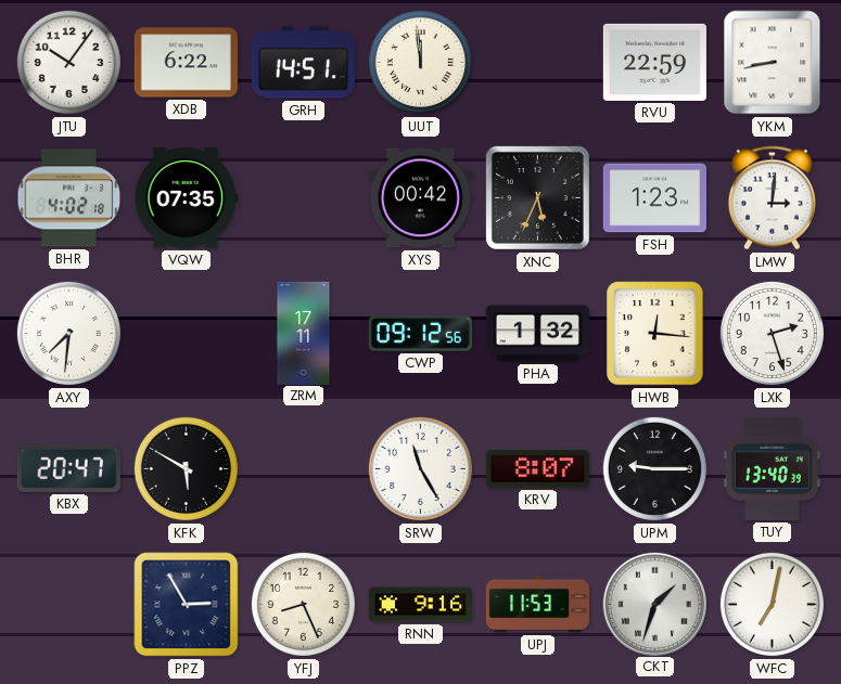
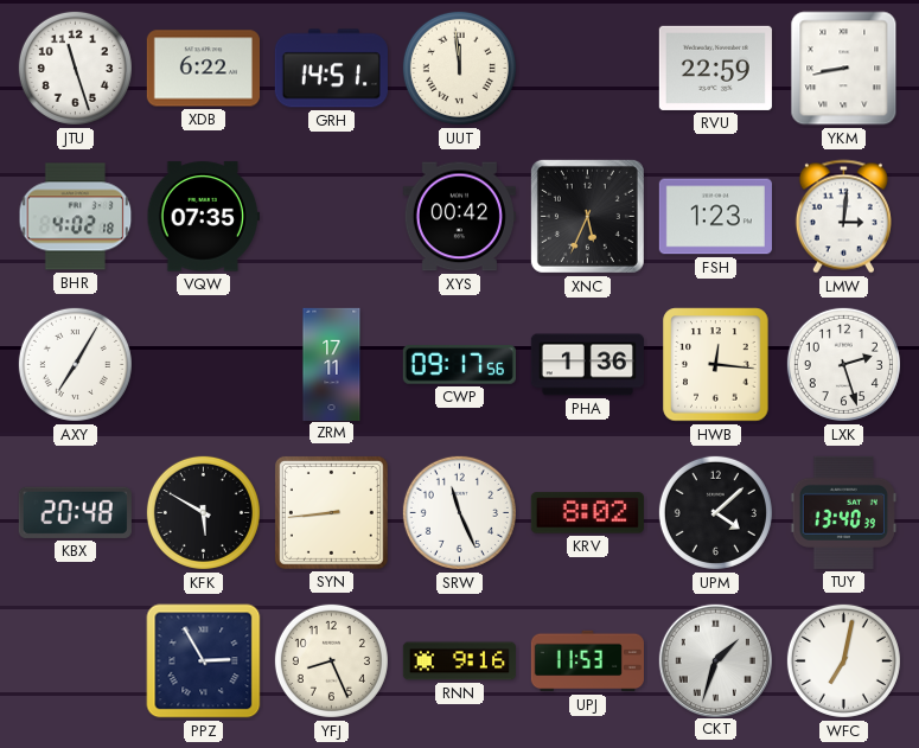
JTU: 10:06 -> 11:27 (75, 68)
AXY: 7:31 -> 7:05 (75, 364)
CWP: 09:12 -> 09:17 (459, 365)
PHA: 1:32 -> 1:36 (587, 365)
KBX: 20:47 -> 20:48 (75, 512)
SYN: none -> 8:44 (331, 512)
SRW: 11:25 -> 11:26 (459, 512)
KRV: 8:07 -> 8:02 (587, 513)
UPM: 9:15 -> 4:08 (715, 512)
